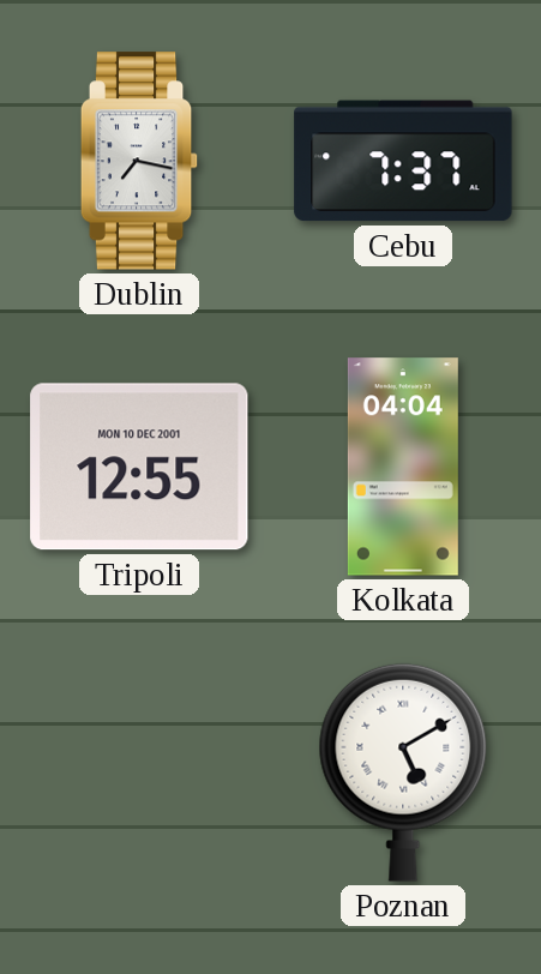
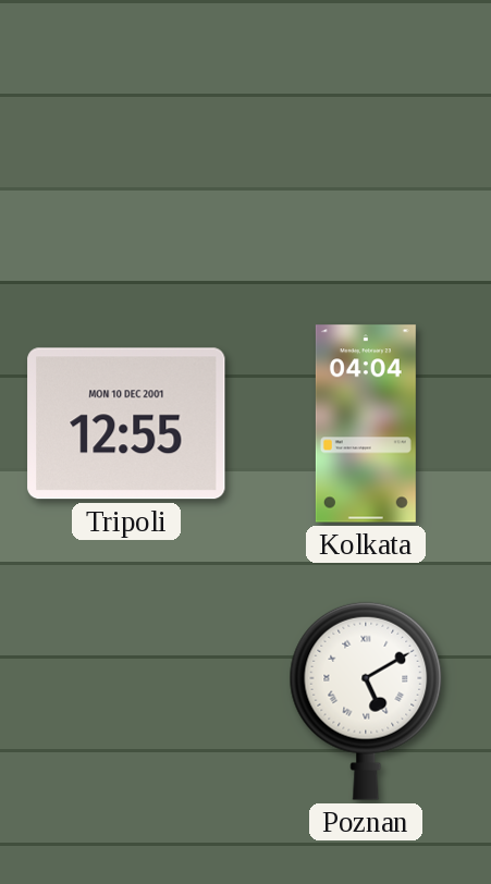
Dublin: 7:17 -> none (139, 161)
Cebu: 7:37 -> none (403, 161)
